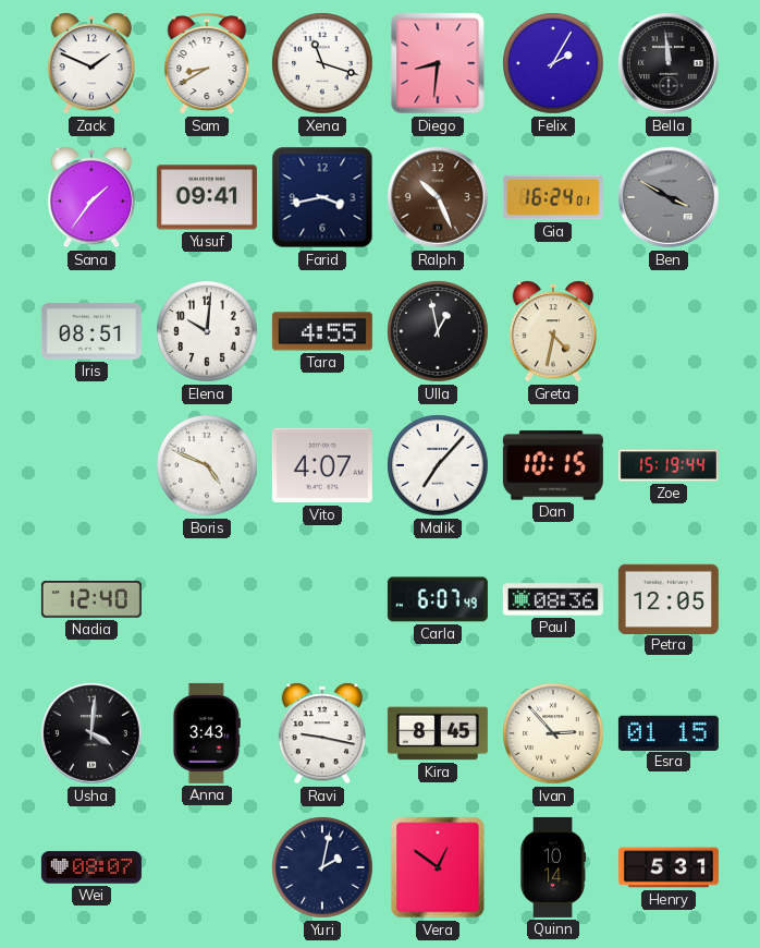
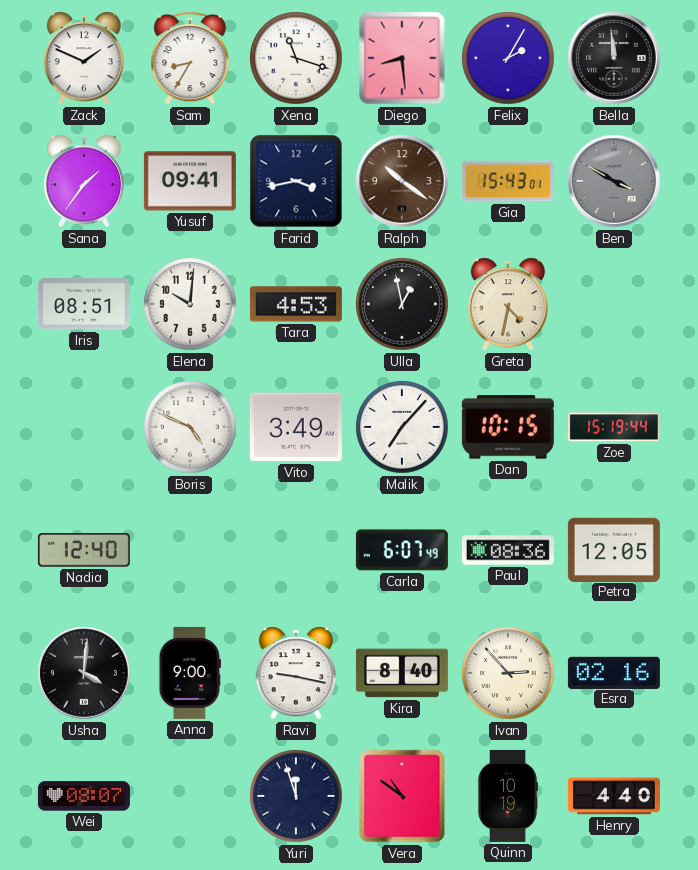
Sam: 8:40 -> 8:35 (190, 58)
Diego: 8:31 -> 8:29 (402, 58)
Ralph: 10:26 -> 10:21 (403, 182)
Gia: 16:24 -> 15:43 (508, 181)
Tara: 4:55 -> 4:53 (296, 304)
Vito: 4:07 -> 3:49 (296, 427)
Anna: 3:43 -> 9:00 (190, 673)
Kira: 8:45 -> 8:40 (402, 673)
Esra: 01:15 -> 02:16 (614, 672)
Yuri: 2:02 -> 11:57 (296, 796)
Vera: 12:51 -> 10:51 (402, 796)
Quinn: 10:14 -> 10:19 (507, 796)
Henry: 5:31 -> 4:40 (614, 796)
